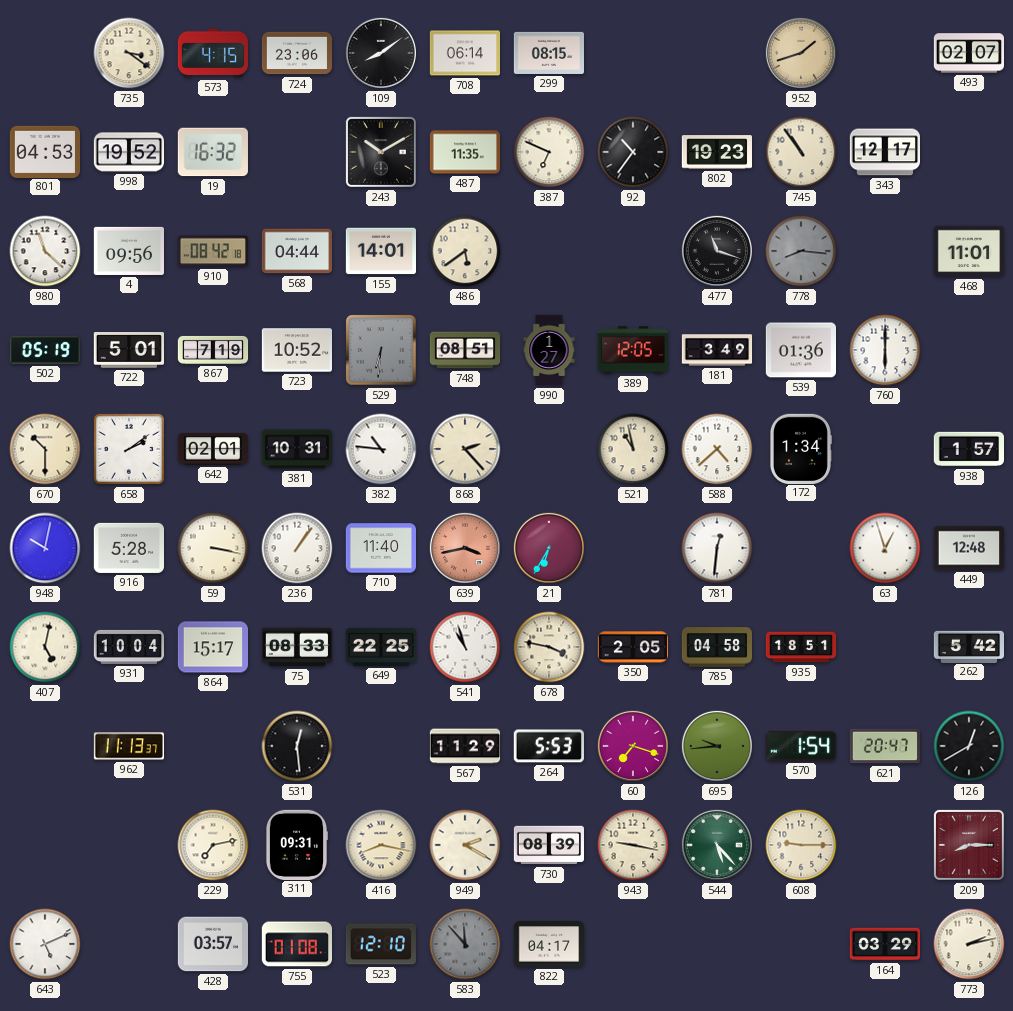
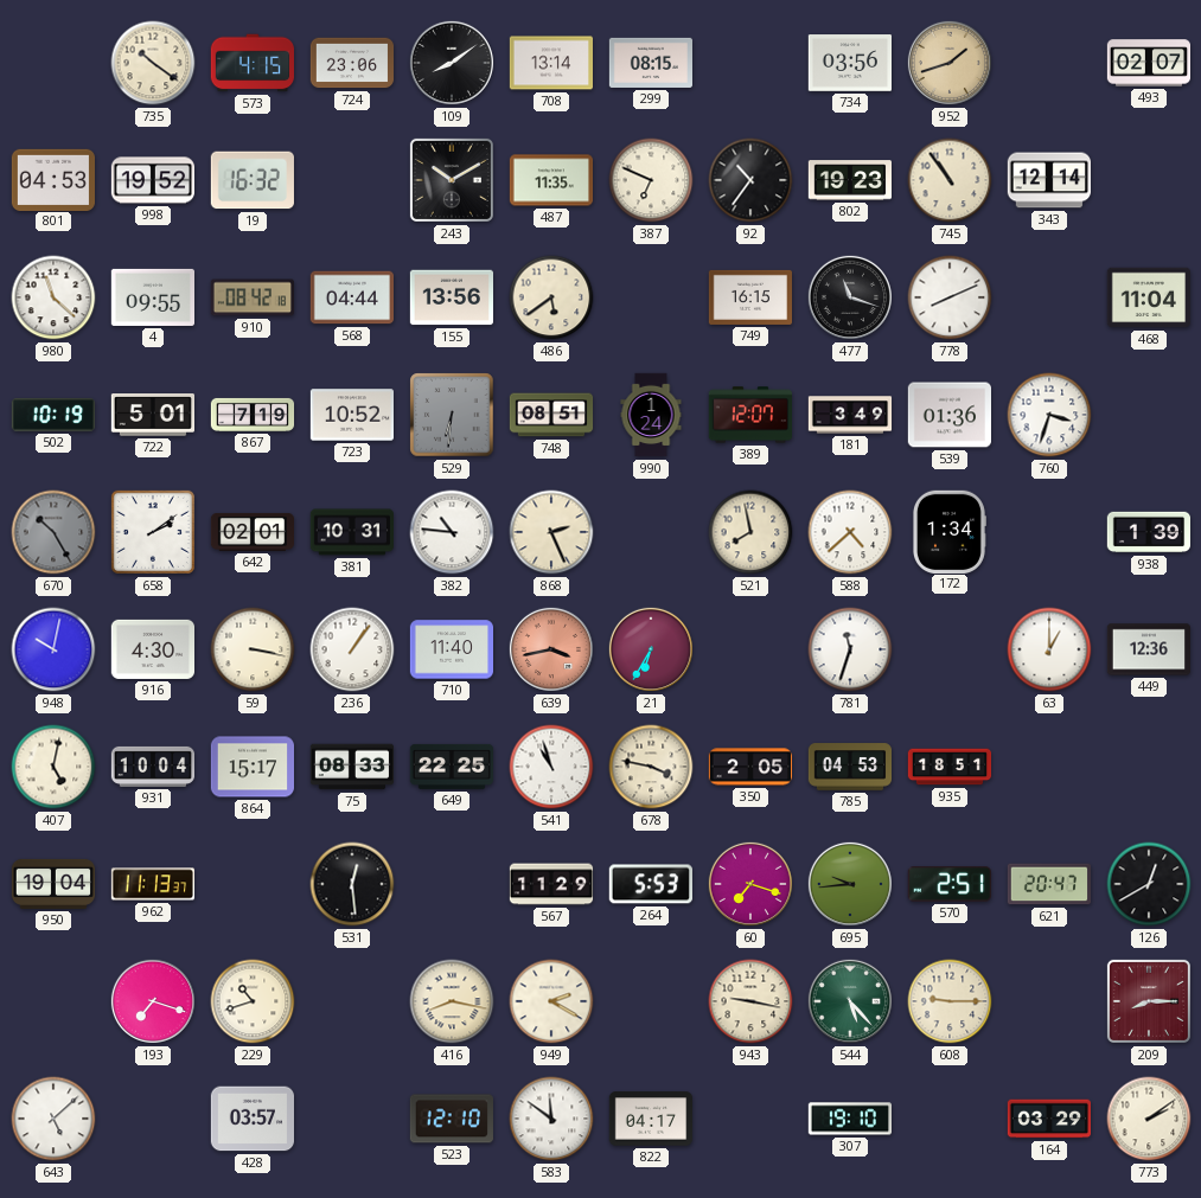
735: 3:21 -> 10:21 (153, 63)
708: 06:14 -> 13:14 (550, 63)
734: none -> 03:56 (849, 63)
343: 12:17 -> 12:14 (1048, 180)
4: 09:56 -> 09:55 (152, 297)
155: 14:01 -> 13:56 (451, 297)
749: none -> 16:15 (749, 297)
778: 8:16 -> 8:11 (950, 297)
778 dial: grey -> white (950, 297)
468: 11:01 -> 11:04 (1148, 297)
502: 05:19 -> 10:19 (52, 415)
990: 1:27 -> 1:24 (651, 415)
389: 12:05 -> 12:07 (749, 415)
760: 6:00 -> 3:33 (1049, 415)
670: 10:30 -> 10:25 (53, 532)
670 dial: cream -> grey (53, 532)
868: 2:23 -> 2:26 (551, 532)
521: 10:58 -> 7:58 (750, 532)
938: 1:57 -> 1:39 (1148, 532)
916: 5:28 -> 4:30 (152, 649)
781: 12:31 -> 11:33 (850, 649)
63: 12:57 -> 1:00 (1049, 649)
449: 12:48 -> 12:36 (1148, 649)
785: 04:58 -> 04:53 (849, 767)
262: 5:42 -> none (968, 646)
950: none -> 19:04 (53, 884)
570: 1:54 -> 2:51 (950, 884)
193: none -> 7:18 (153, 1001)
229: 7:13 -> 10:42 (253, 1001)
311: 09:31 -> none (296, 844)
730: 08:39 -> none (548, 845)
643: 5:11 -> 5:08 (53, 1119)
755: 01:08 -> none (296, 944)
583: 11:53 -> 11:51 (551, 1119)
583 dial: grey -> white (551, 1119)
307: none -> 19:10 (849, 1119)
773: 2:13 -> 2:09 (1149, 1119)
